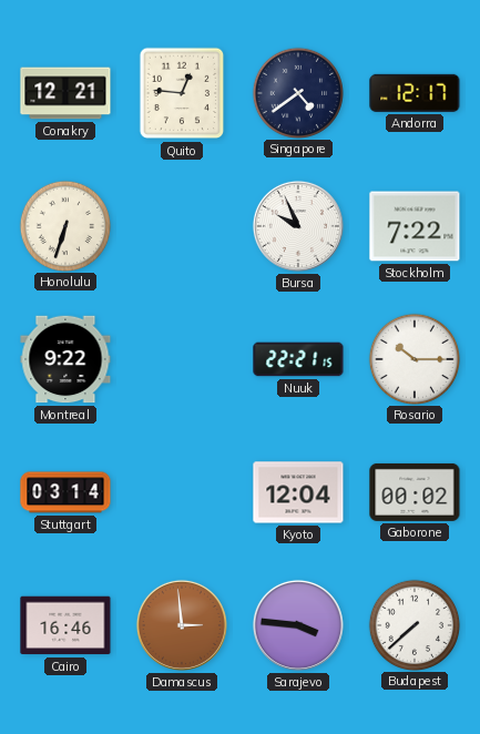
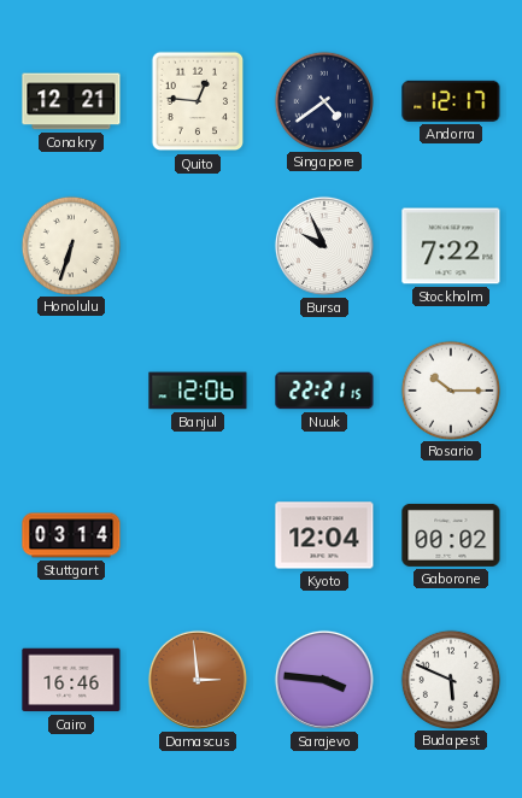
Montreal: 9:22 -> none (65, 359)
Banjul: none -> 12:06 (198, 391)
Budapest: 7:38 -> 5:49 (450, 679)
